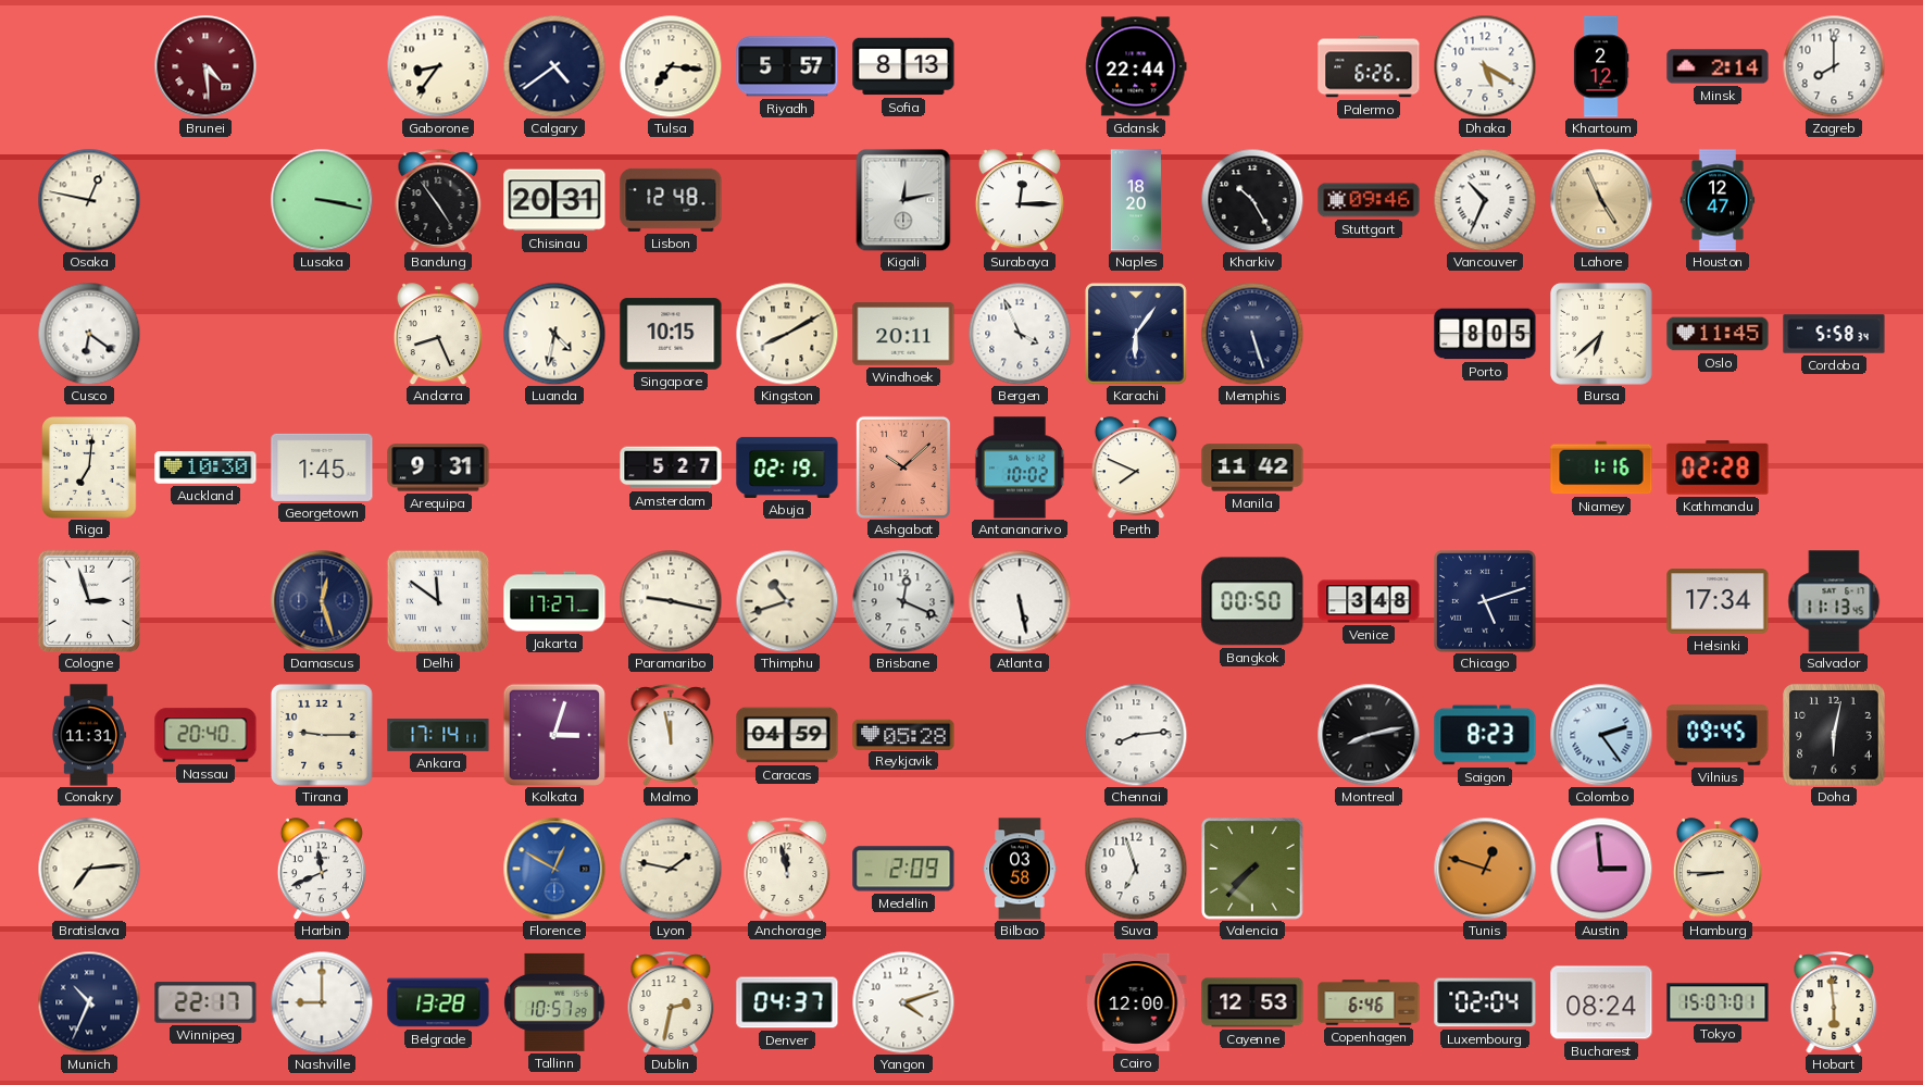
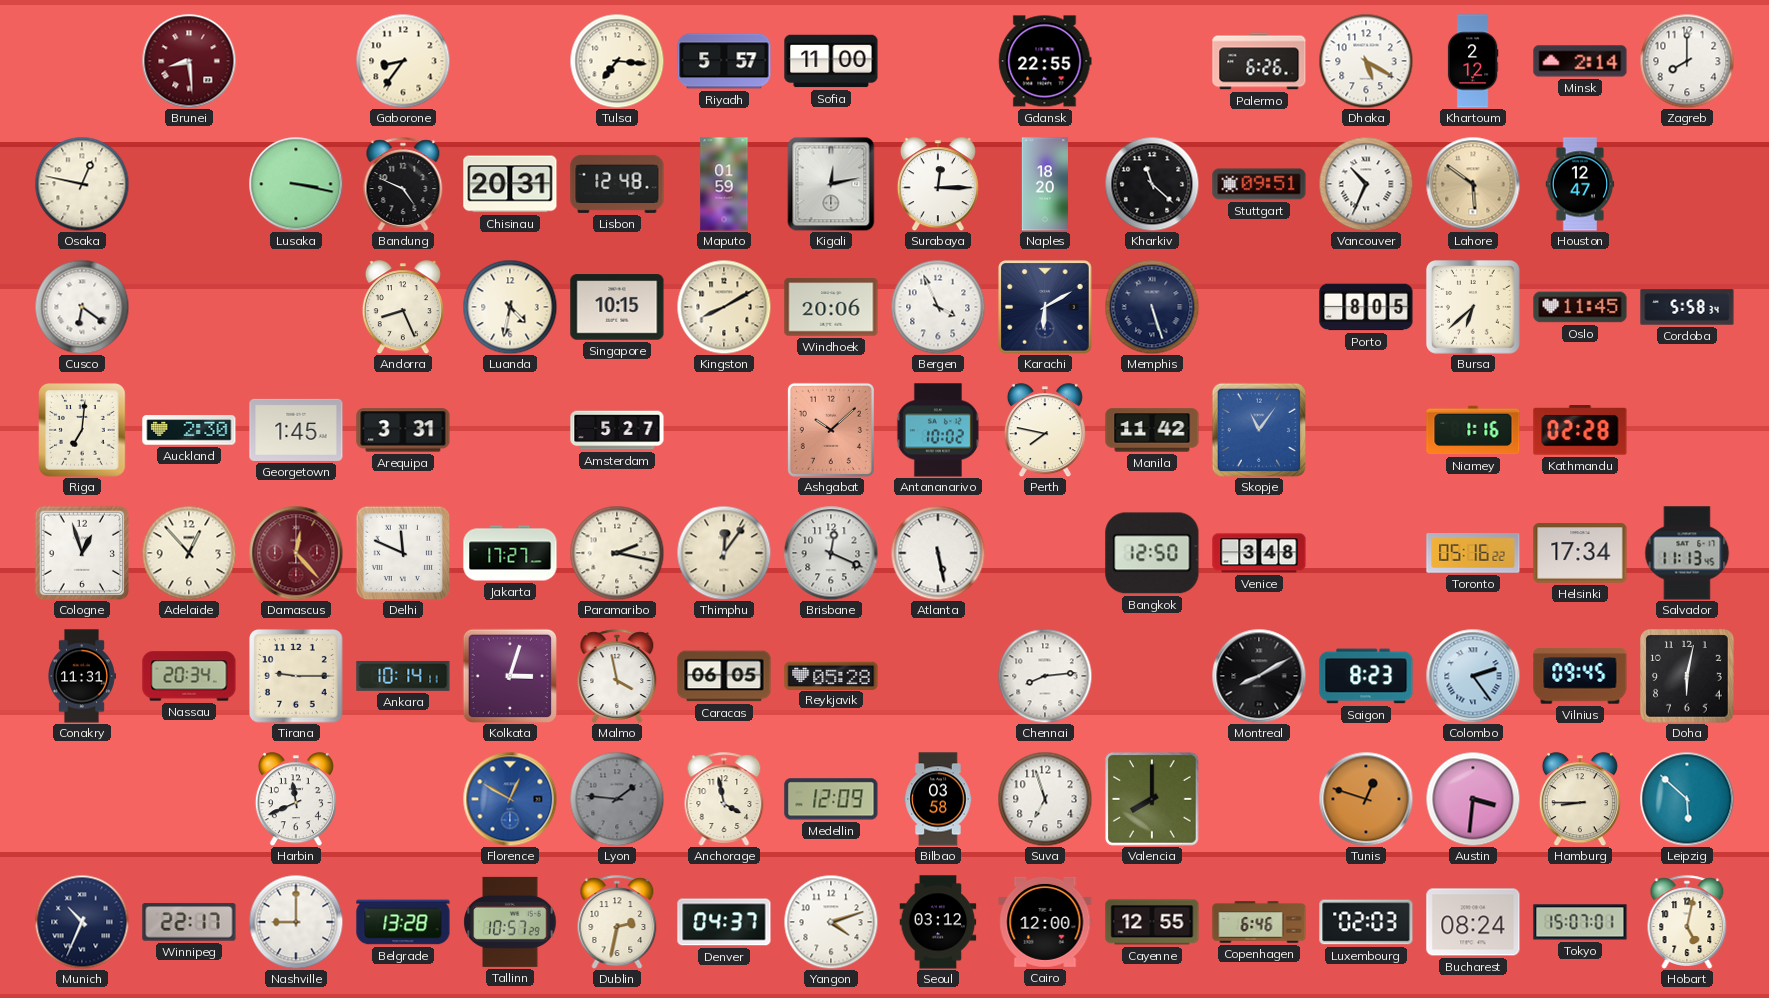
Brunei: 4:29 -> 8:29 (189, 61)
Calgary: 4:39 -> none (554, 66)
Sofia: 8:13 -> 11:00 (831, 61)
Gdansk: 22:44 -> 22:55 (1045, 61)
Bandung: 4:54 -> 4:49 (403, 184)
Maputo: none -> 01:59 (724, 184)
Kharkiv: 10:25 -> 11:22 (1152, 184)
Stuttgart: 09:46 -> 09:51 (1259, 184)
Lahore: 4:56 -> 5:51 (1473, 184)
Windhoek: 20:11 -> 20:06 (831, 307)
Karachi: 6:06 -> 6:10 (1045, 307)
Auckland: 10:30 -> 2:30 (189, 430)
Arequipa: 9:31 -> 3:31 (403, 430)
Abuja: 02:19 -> none (787, 467)
Perth: 7:49 -> 7:47 (1045, 430)
Skopje: none -> 11:06 (1259, 430)
Cologne: 2:57 -> 12:57 (81, 552)
Adelaide: none -> 12:53 (189, 553)
Damascus: 12:27 -> 12:23 (296, 553)
Damascus dial: navy -> burgundy (296, 553)
Delhi: 11:51 -> 11:49 (403, 553)
Paramaribo: 9:17 -> 2:17 (617, 553)
Thimphu: 10:42 -> 12:06 (724, 553)
Bangkok: 00:50 -> 12:50 (1152, 553)
Chicago: 5:12 -> none (1485, 601)
Toronto: none -> 05:16 (1473, 553)
Nassau: 20:40 -> 20:34 (189, 676)
Ankara: 17:14 -> 10:14 (403, 676)
Malmo: 11:58 -> 3:58 (617, 676)
Caracas: 04:59 -> 06:05 (724, 676)
Montreal: 8:13 -> 8:10 (1259, 676)
Bratislava: 7:14 -> none (89, 869)
Lyon: 1:47 -> 1:46 (617, 799)
Lyon dial: cream -> grey (617, 799)
Anchorage: 11:58 -> 3:58 (724, 799)
Medellin: 2:09 -> 12:09 (831, 799)
Valencia: 7:37 -> 8:00 (1152, 799)
Austin: 2:59 -> 3:31 (1473, 799)
Leipzig: none -> 5:52 (1687, 799)
Seoul: none -> 03:12 (938, 922)
Cayenne: 12:53 -> 12:55 (1152, 922)
Luxembourg: 02:04 -> 02:03 (1366, 922)
Hobart: 5:59 -> 5:02 (1687, 922)
